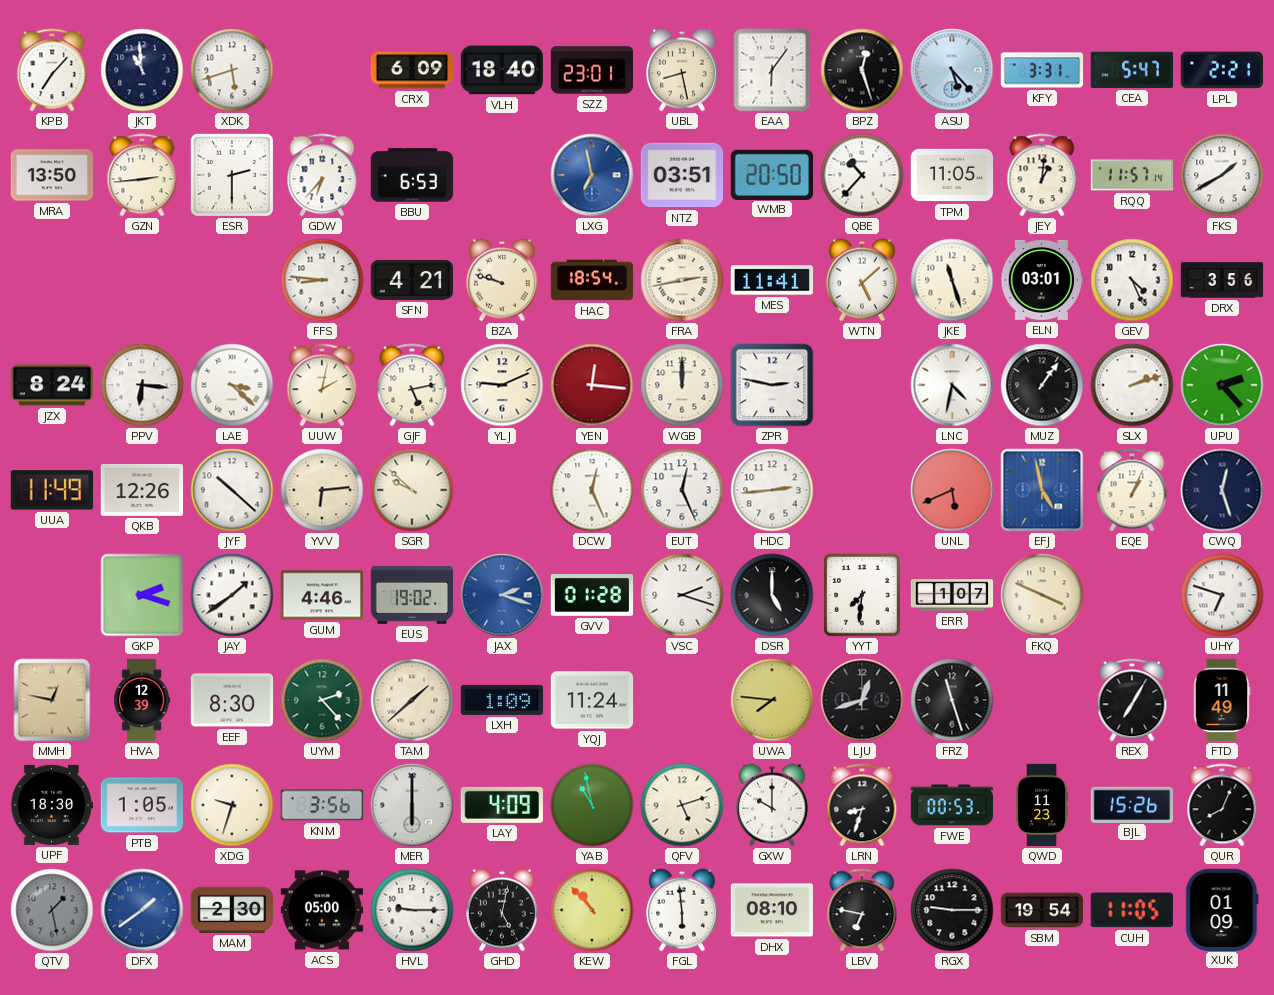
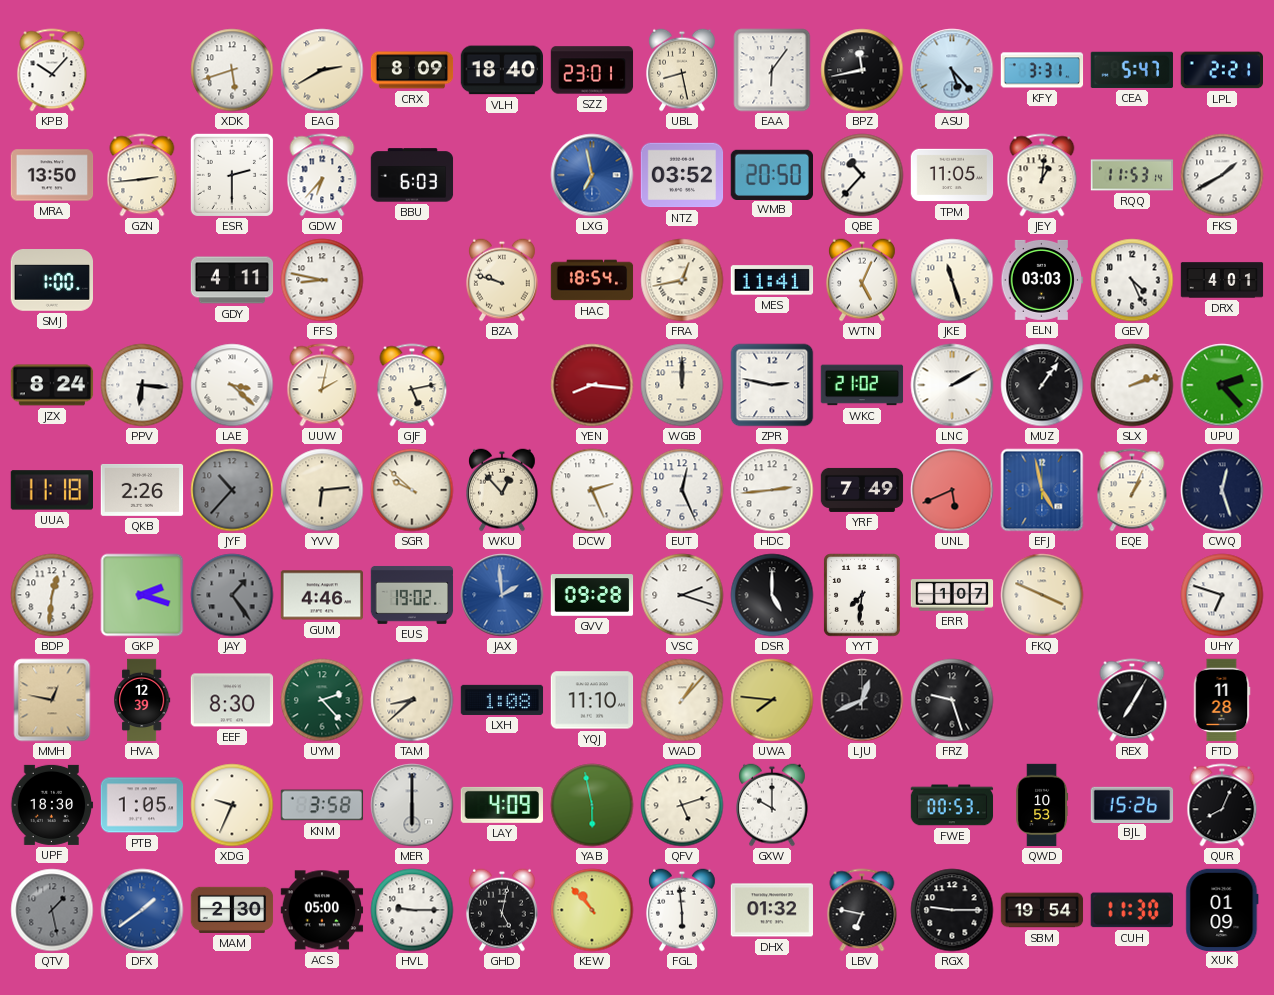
KPB: 7:07 -> 10:07 (52, 70)
JKT: 10:59 -> none (142, 70)
EAG: none -> 2:40 (322, 70)
CRX: 6:09 -> 8:09 (412, 70)
BPZ: 12:27 -> 11:43 (862, 70)
BBU: 6:53 -> 6:03 (412, 175)
NTZ: 03:51 -> 03:52 (682, 175)
RQQ: 11:57 -> 11:53 (1132, 175)
SMJ: none -> 1:00 (51, 281)
GDY: none -> 4:11 (232, 280)
FFS: 8:46 -> 8:47 (322, 280)
SFN: 4:21 -> none (411, 280)
FRA: 2:43 -> 12:43 (682, 280)
WTN: 5:08 -> 5:04 (863, 280)
ELN: 03:01 -> 03:03 (1042, 280)
DRX: 3:56 -> 4:01 (1222, 280)
YLJ: 9:11 -> none (502, 385)
YEN: 12:16 -> 8:16 (592, 385)
WKC: none -> 21:02 (862, 385)
LNC: 4:32 -> 2:10 (952, 385)
UUA: 11:49 -> 11:18 (51, 490)
QKB: 12:26 -> 2:26 (142, 490)
JYF: 10:22 -> 10:37 (232, 490)
JYF dial: white -> grey (232, 490)
WKU: none -> 12:53 (503, 490)
DCW: 12:26 -> 2:26 (592, 490)
YRF: none -> 7:49 (862, 490)
BDP: none -> 12:31 (52, 595)
JAY: 1:39 -> 1:24 (232, 595)
JAY dial: white -> grey (232, 595)
JAX: 2:18 -> 1:59 (502, 595)
GVV: 01:28 -> 09:28 (592, 595)
TAM: 1:38 -> 8:38 (412, 700)
LXH: 1:09 -> 1:08 (502, 700)
YQJ: 11:24 -> 11:10 (592, 700)
WAD: none -> 1:07 (682, 700)
LJU: 12:42 -> 12:41 (862, 700)
FRZ: 11:27 -> 9:27 (952, 700)
FTD: 11:49 -> 11:28 (1222, 700)
XDG: 9:33 -> 9:34 (232, 805)
KNM: 3:56 -> 3:58 (322, 805)
YAB: 10:58 -> 5:58 (592, 805)
LRN: 8:33 -> none (862, 805)
QWD: 11:23 -> 10:53 (1042, 805)
DHX: 08:10 -> 01:32 (771, 910)
CUH: 11:05 -> 11:30 (1132, 910)
